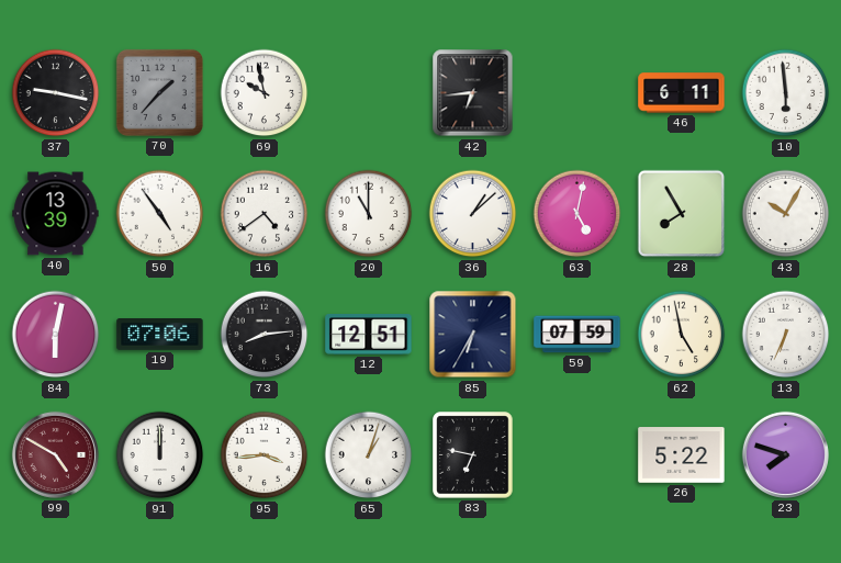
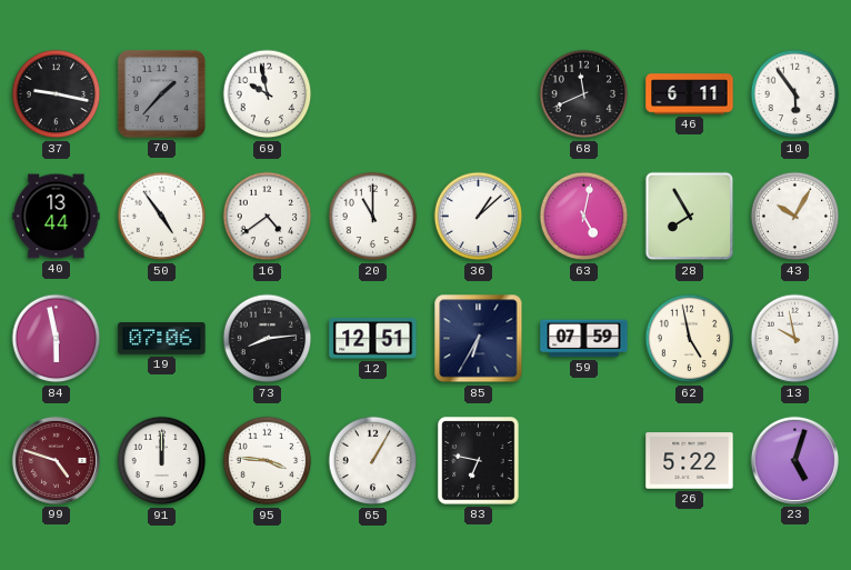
42: 6:44 -> none (473, 93)
68: none -> 11:41 (584, 94)
10: 5:59 -> 5:54 (795, 94)
40: 13:39 -> 13:44 (57, 217)
84: 6:02 -> 5:58 (57, 339)
13: 6:34 -> 9:58 (795, 339)
99: 4:50 -> 4:48 (56, 460)
95: 3:44 -> 3:46 (268, 461)
65: 1:03 -> 1:05 (373, 461)
23: 7:48 -> 5:03 (794, 460)
